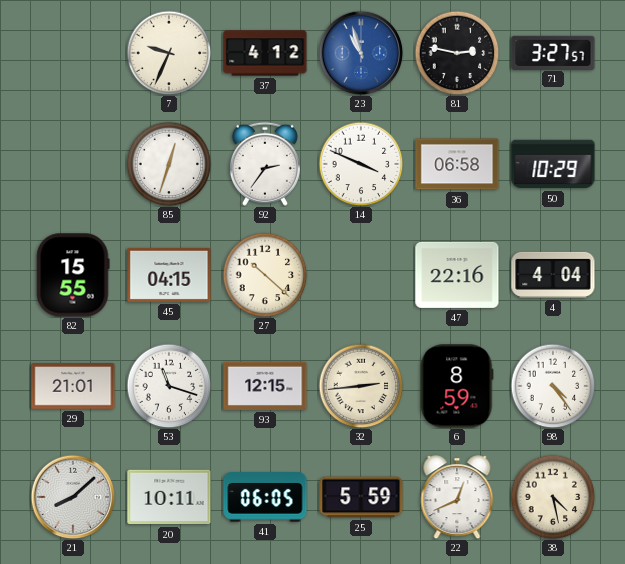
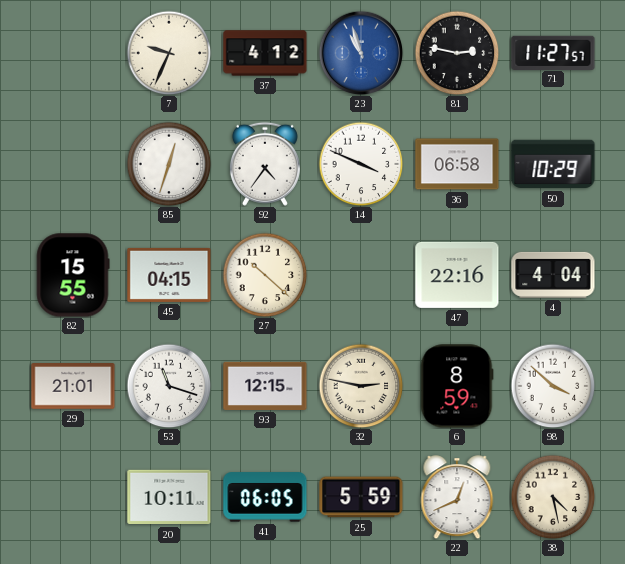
71: 3:27 -> 11:27 (553, 52)
92: 2:36 -> 4:36 (265, 164)
32: 2:44 -> 2:47 (361, 386)
98: 4:24 -> 3:52 (553, 386)
21: 8:08 -> none (73, 497)
